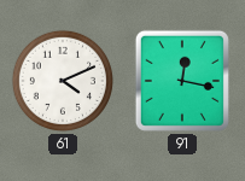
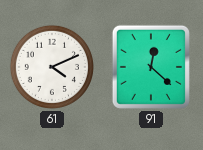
91: 12:17 -> 12:22 (151, 67)
